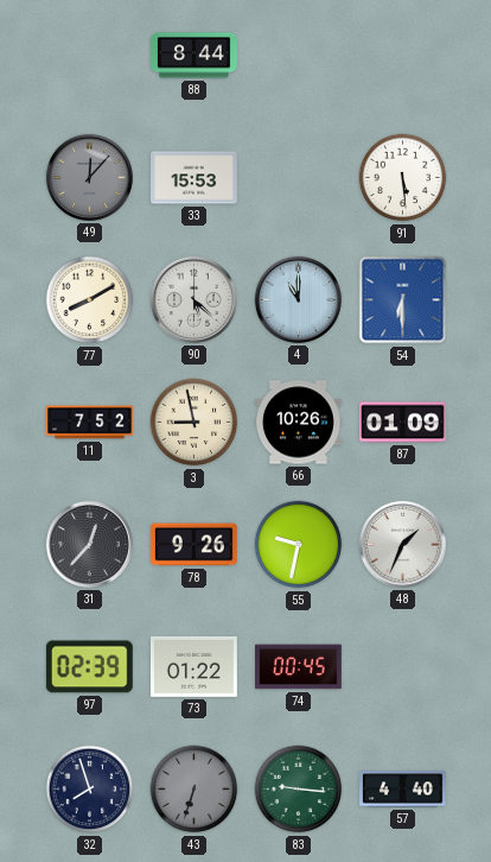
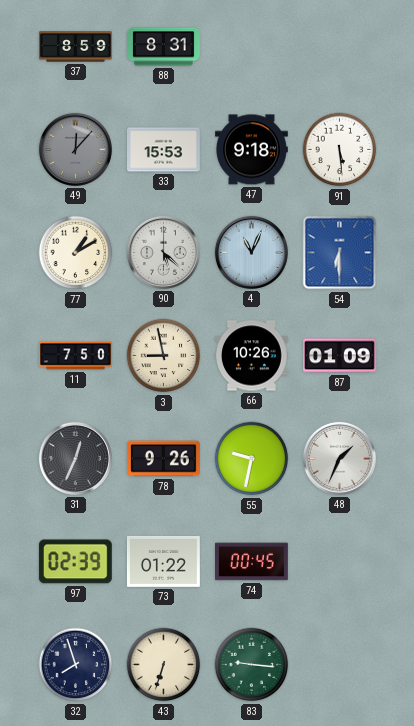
37: none -> 8:59 (76, 47)
88: 8:44 -> 8:31 (164, 47)
47: none -> 9:18 (252, 150)
77: 8:10 -> 1:10 (76, 253)
4: 11:00 -> 11:04 (251, 252)
11: 7:52 -> 7:50 (76, 356)
31: 12:37 -> 12:34 (75, 458)
43 dial: grey -> cream (164, 665)
57: 4:40 -> none (403, 790)
